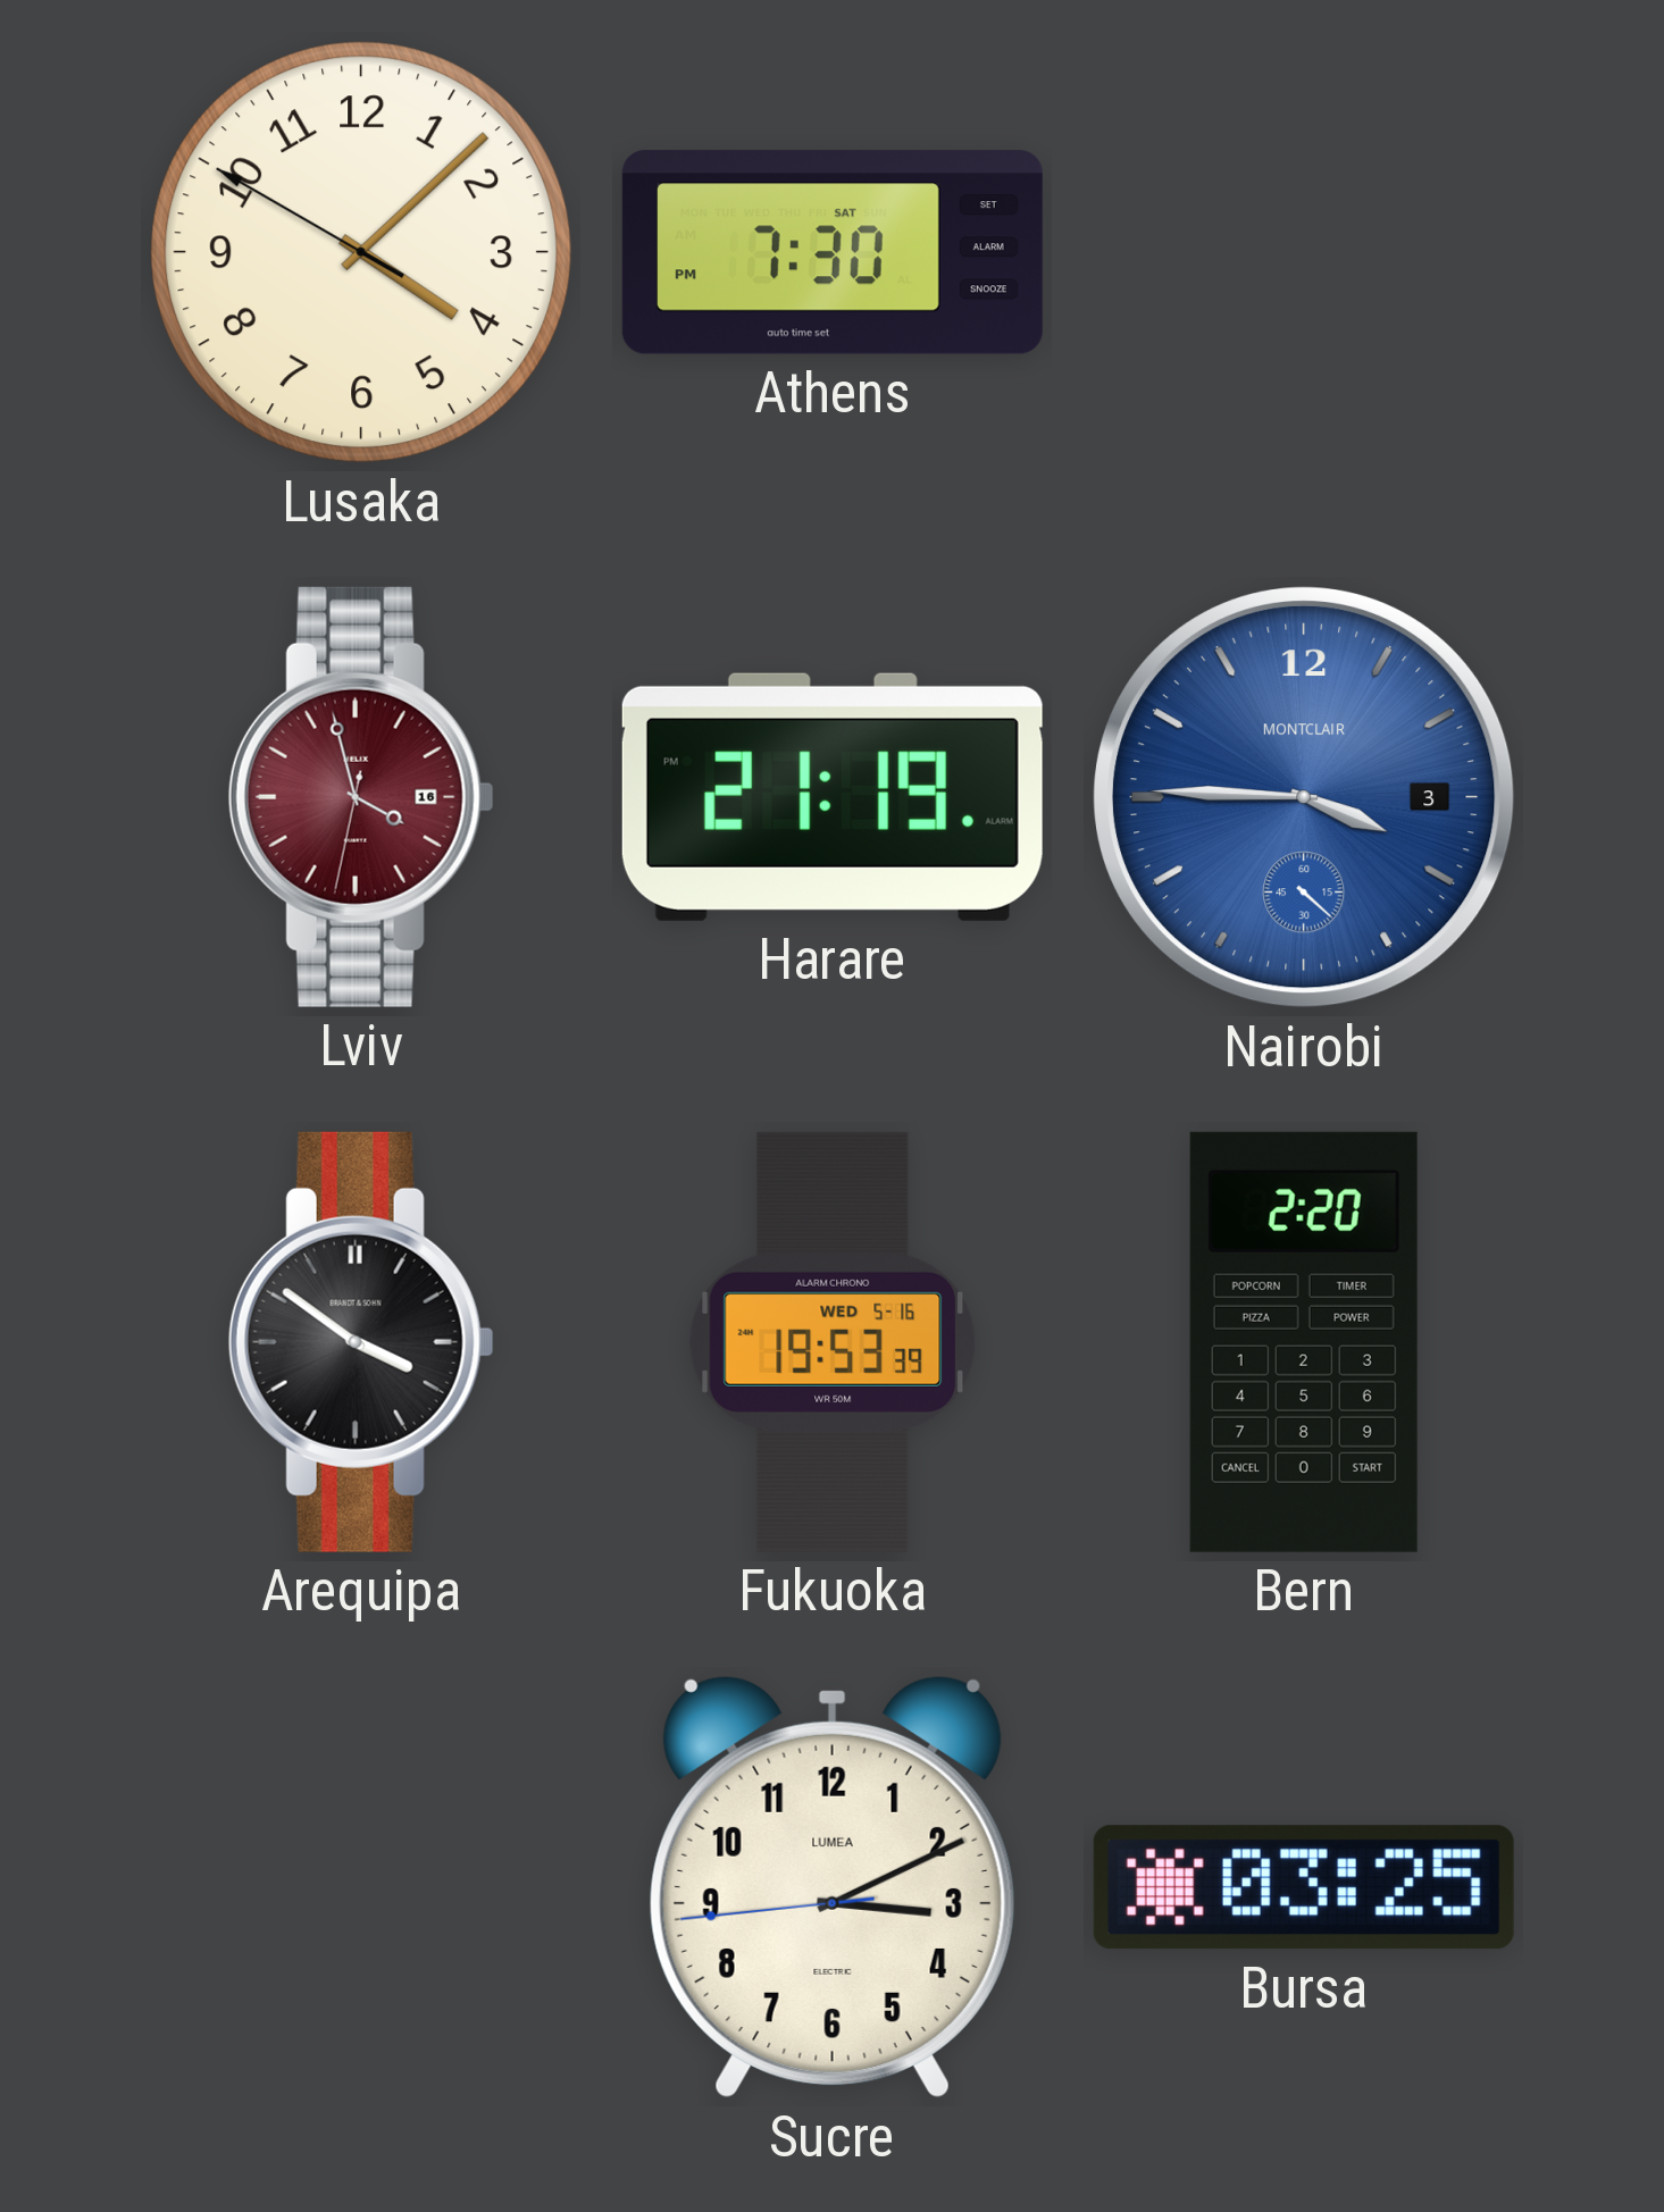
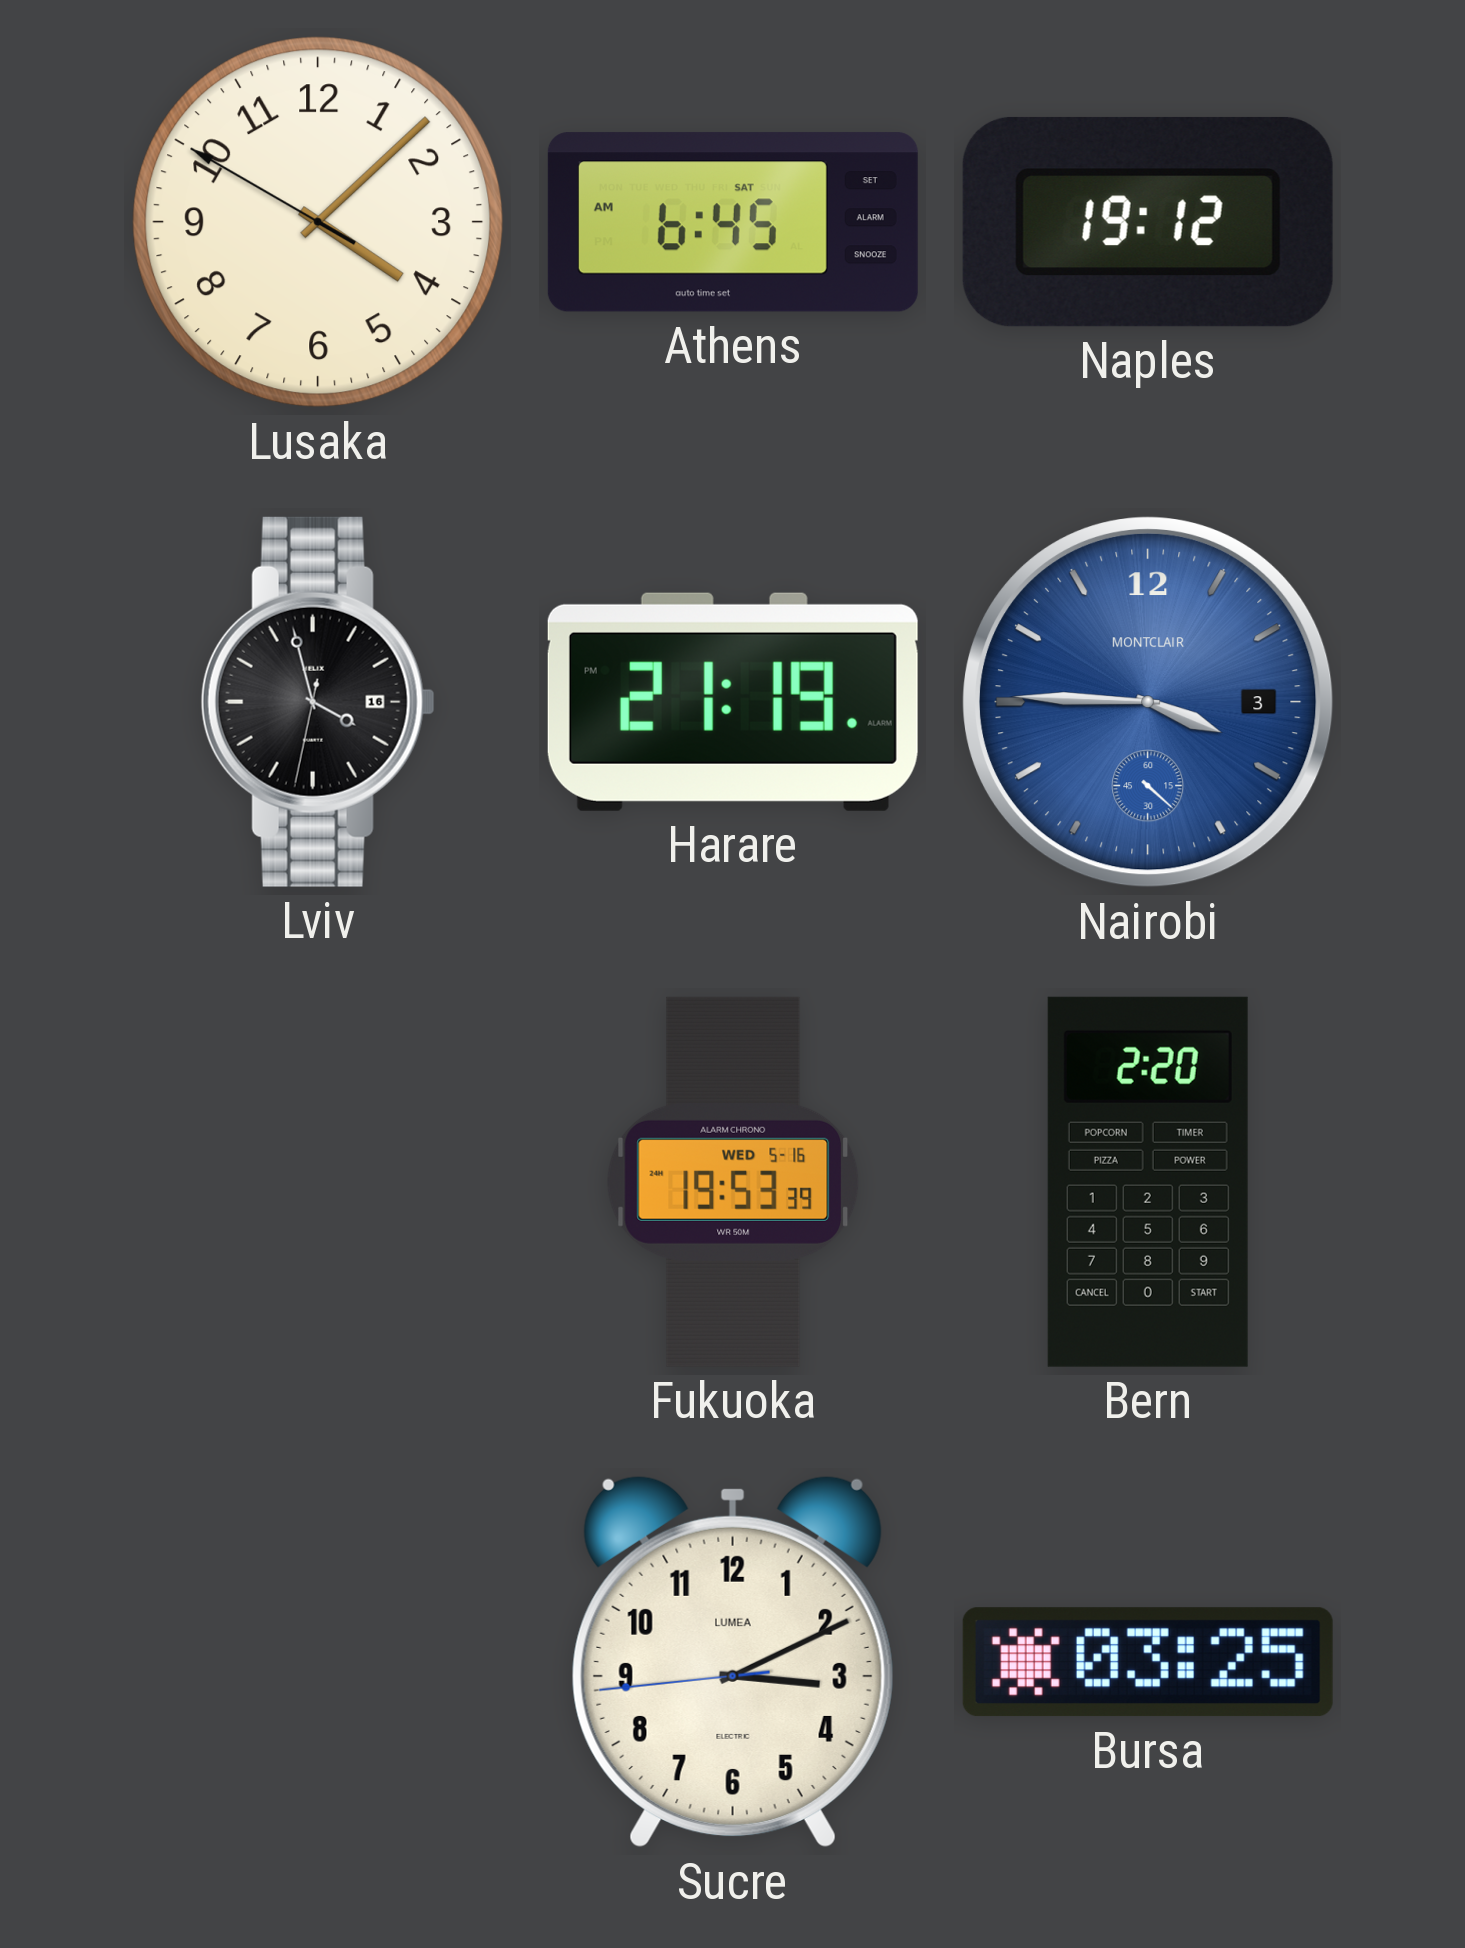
Athens: 7:30 -> 6:45 (733, 222)
Naples: none -> 19:12 (1148, 222)
Lviv dial: burgundy -> black (318, 702)
Arequipa: 3:51 -> none (361, 1342)
